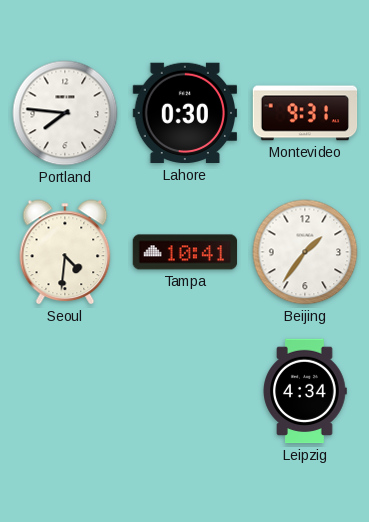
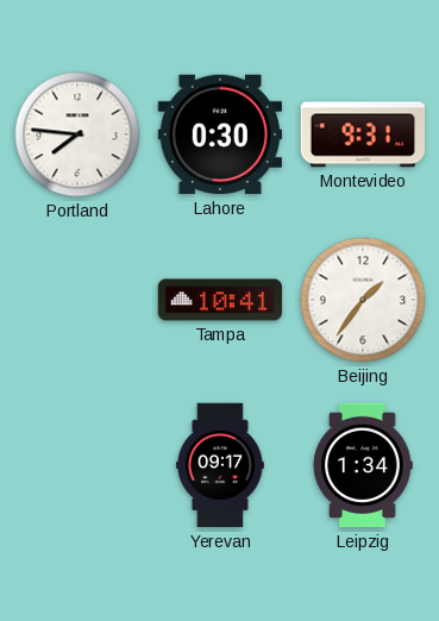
Seoul: 4:31 -> none (65, 252)
Yerevan: none -> 09:17 (220, 465)
Leipzig: 4:34 -> 1:34 (363, 465)
